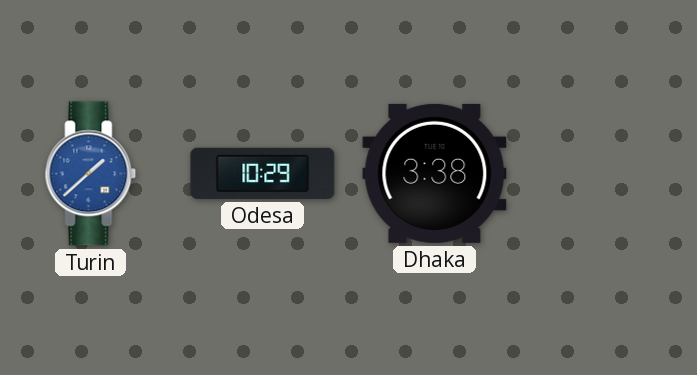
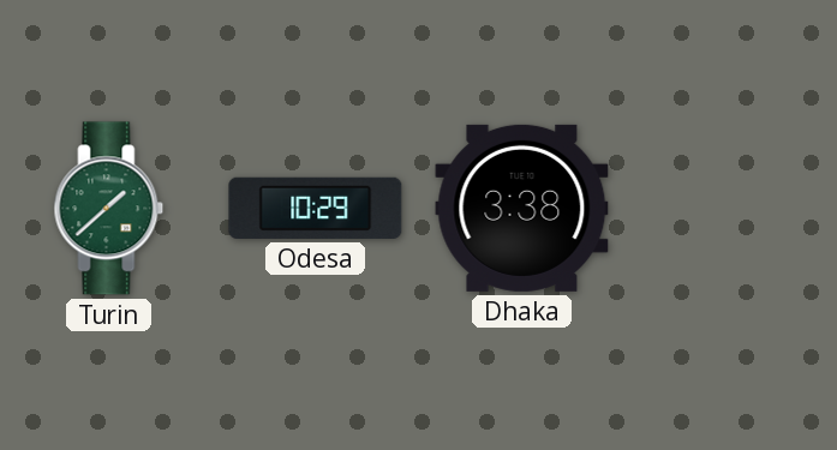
Turin dial: blue -> green (109, 209)
